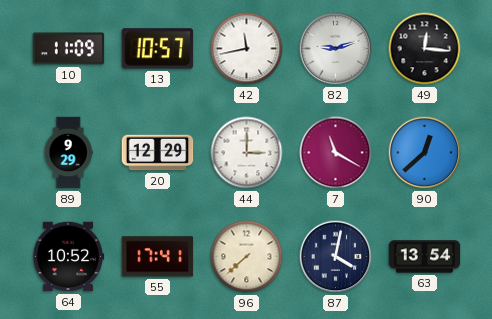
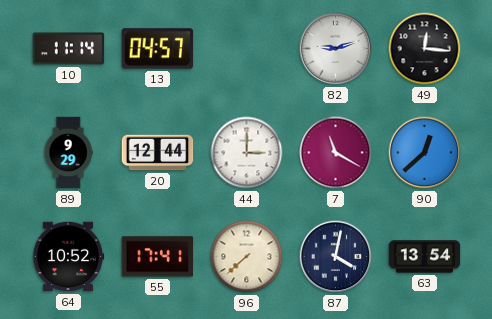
10: 11:09 -> 11:14 (69, 49)
13: 10:57 -> 04:57 (158, 49)
42: 11:43 -> none (247, 49)
20: 12:29 -> 12:44 (158, 153)
